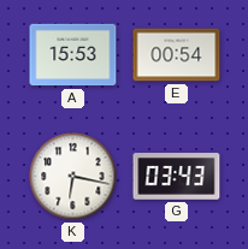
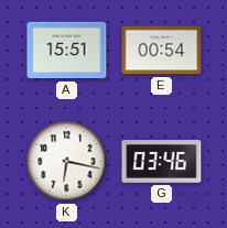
A: 15:53 -> 15:51 (67, 51)
G: 03:43 -> 03:46 (162, 162)
